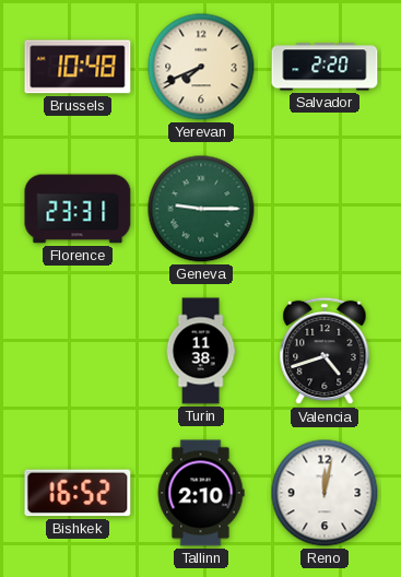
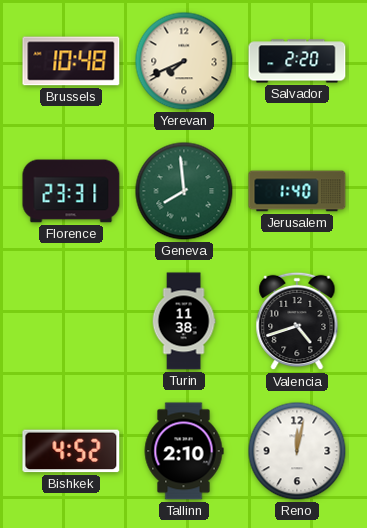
Geneva: 9:15 -> 7:59 (184, 191)
Jerusalem: none -> 1:40 (297, 191)
Bishkek: 16:52 -> 4:52 (71, 451)
